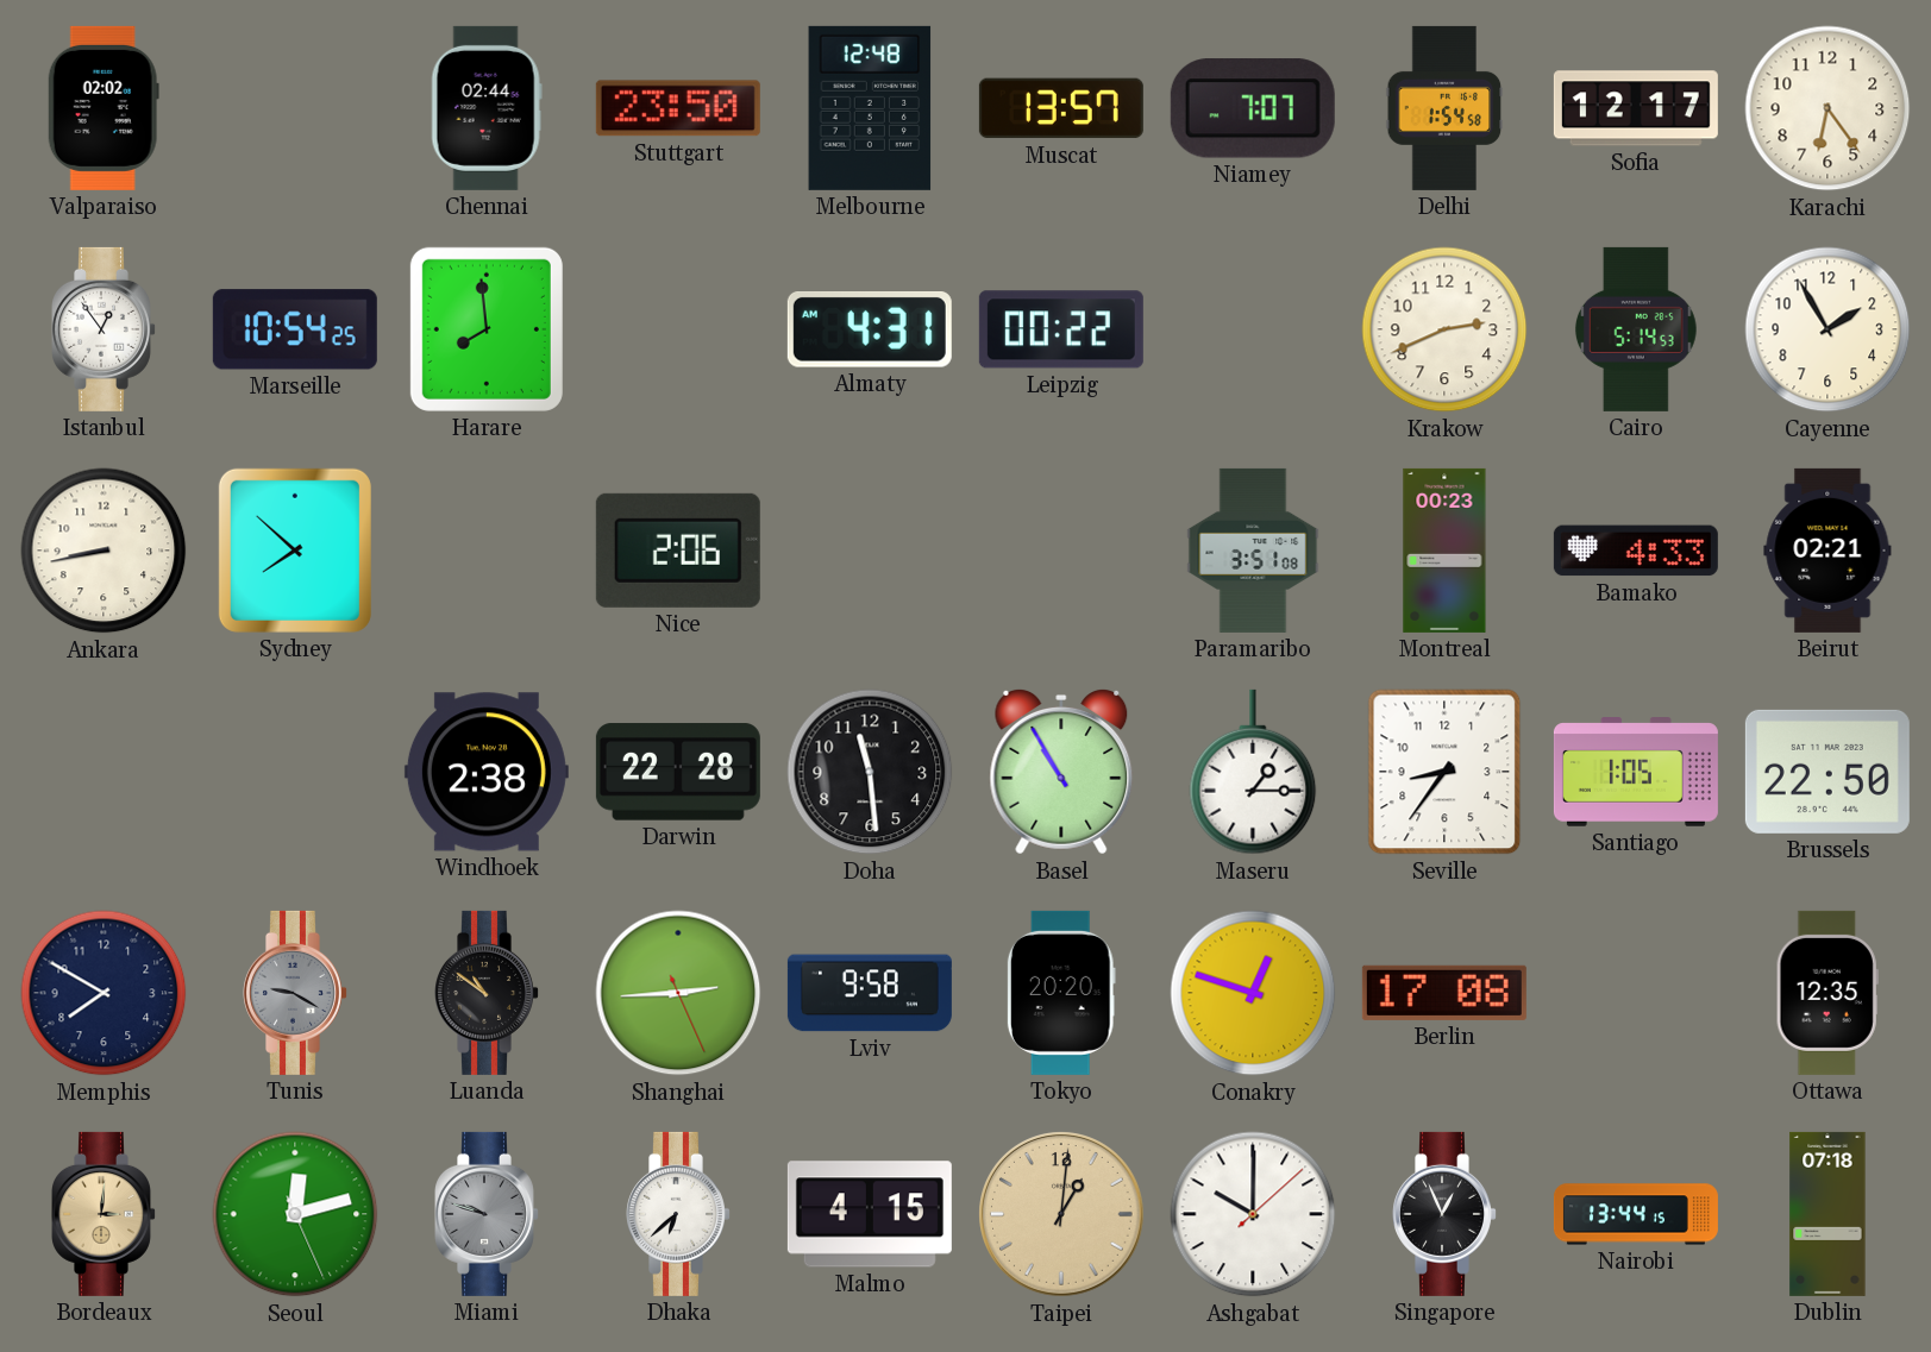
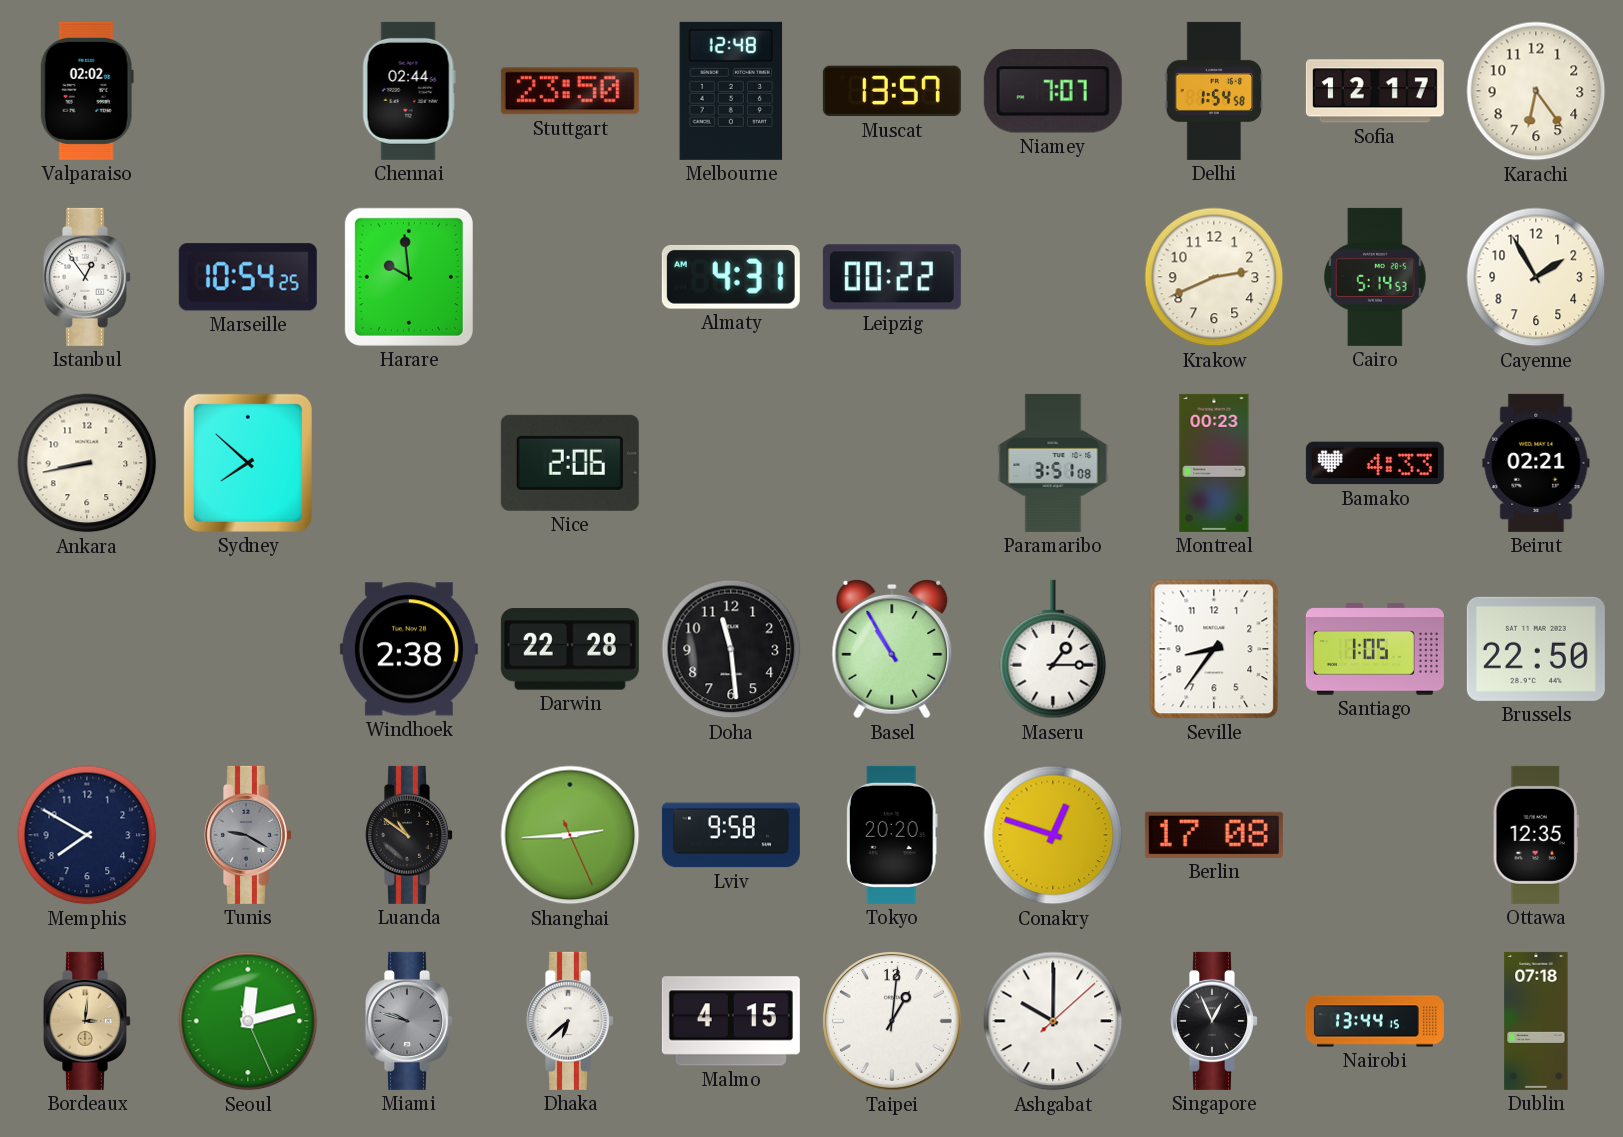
Harare: 7:59 -> 9:59 (409, 277)
Taipei dial: champagne -> white (892, 1021)
